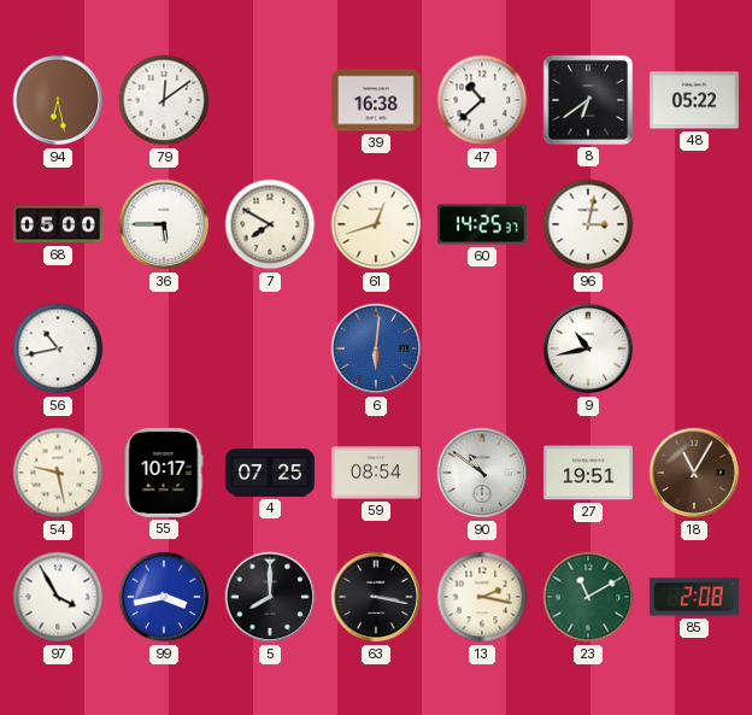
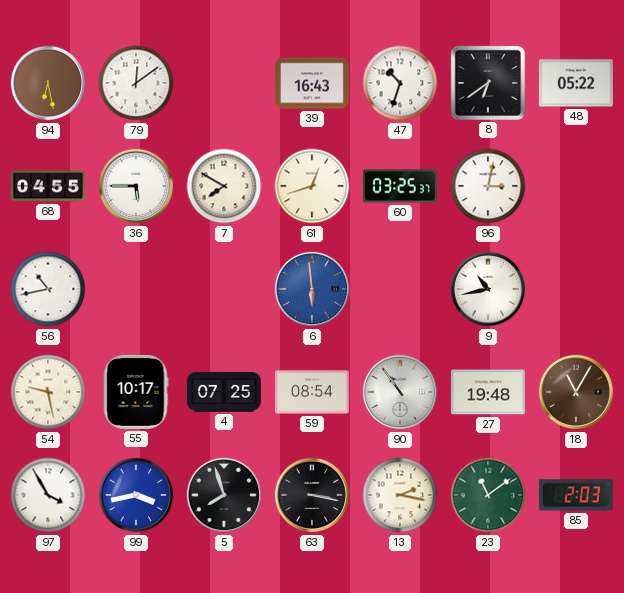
39: 16:38 -> 16:43 (312, 83)
47: 10:38 -> 10:33 (400, 83)
68: 05:00 -> 04:55 (48, 186)
60: 14:25 -> 03:25 (400, 186)
6: 6:01 -> 5:59 (312, 289)
90: 10:51 -> 10:54 (400, 392)
27: 19:51 -> 19:48 (488, 392)
5: 8:00 -> 7:57 (224, 495)
23: 11:10 -> 11:09 (488, 495)
85: 2:08 -> 2:03 (576, 495)
